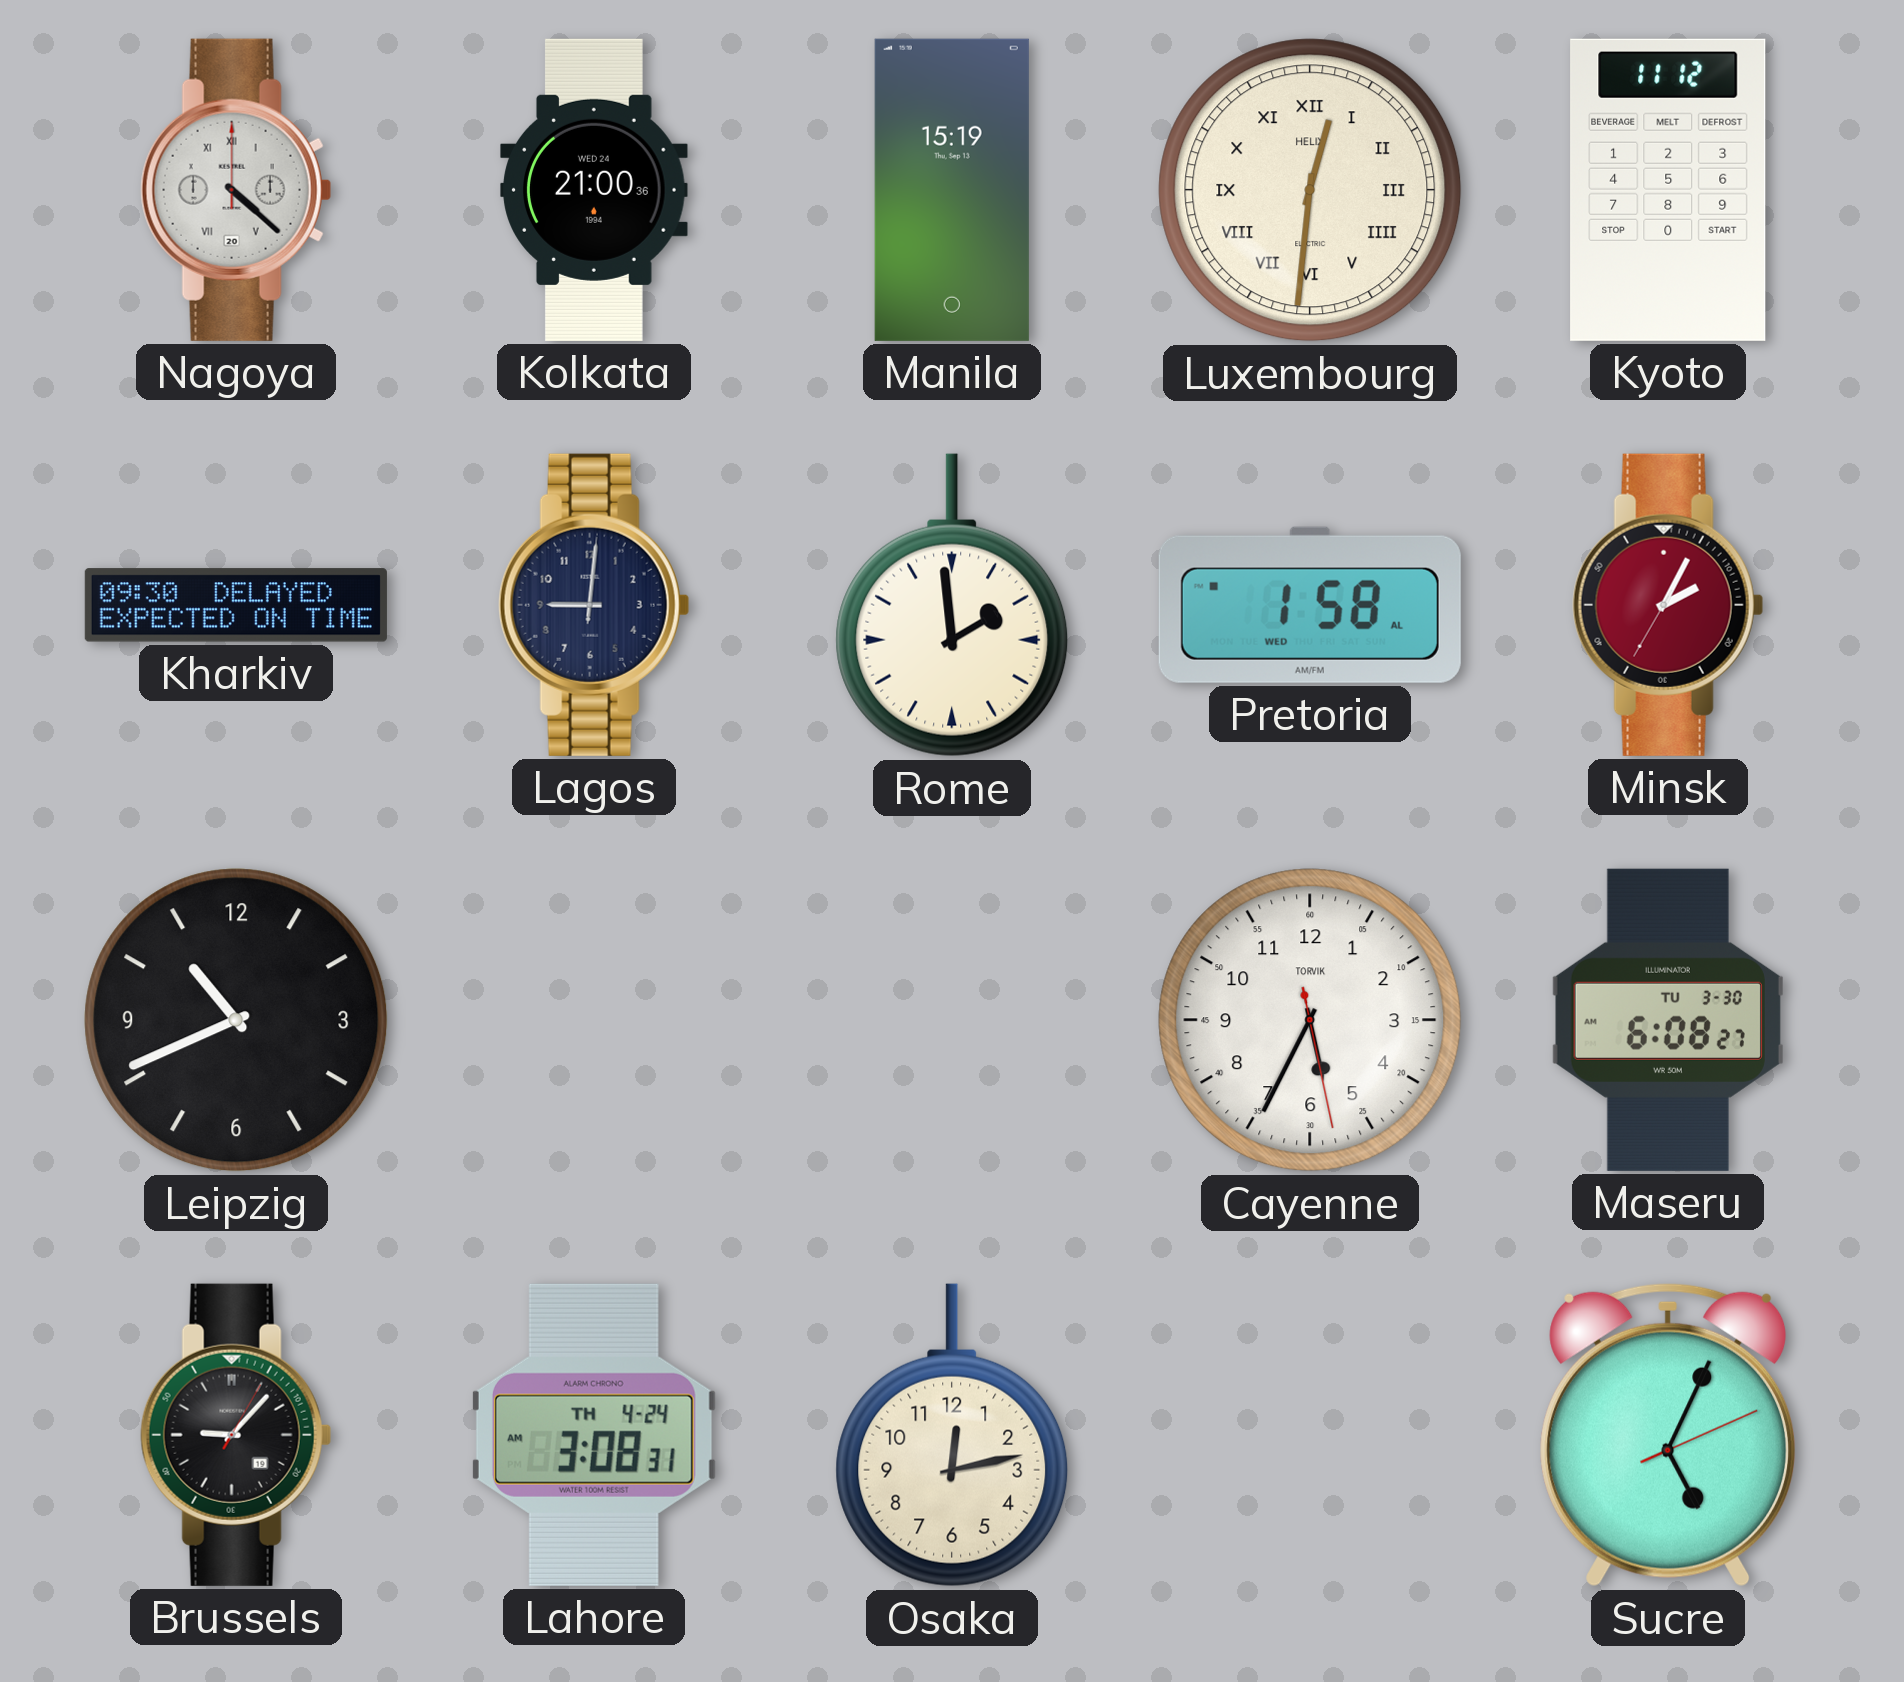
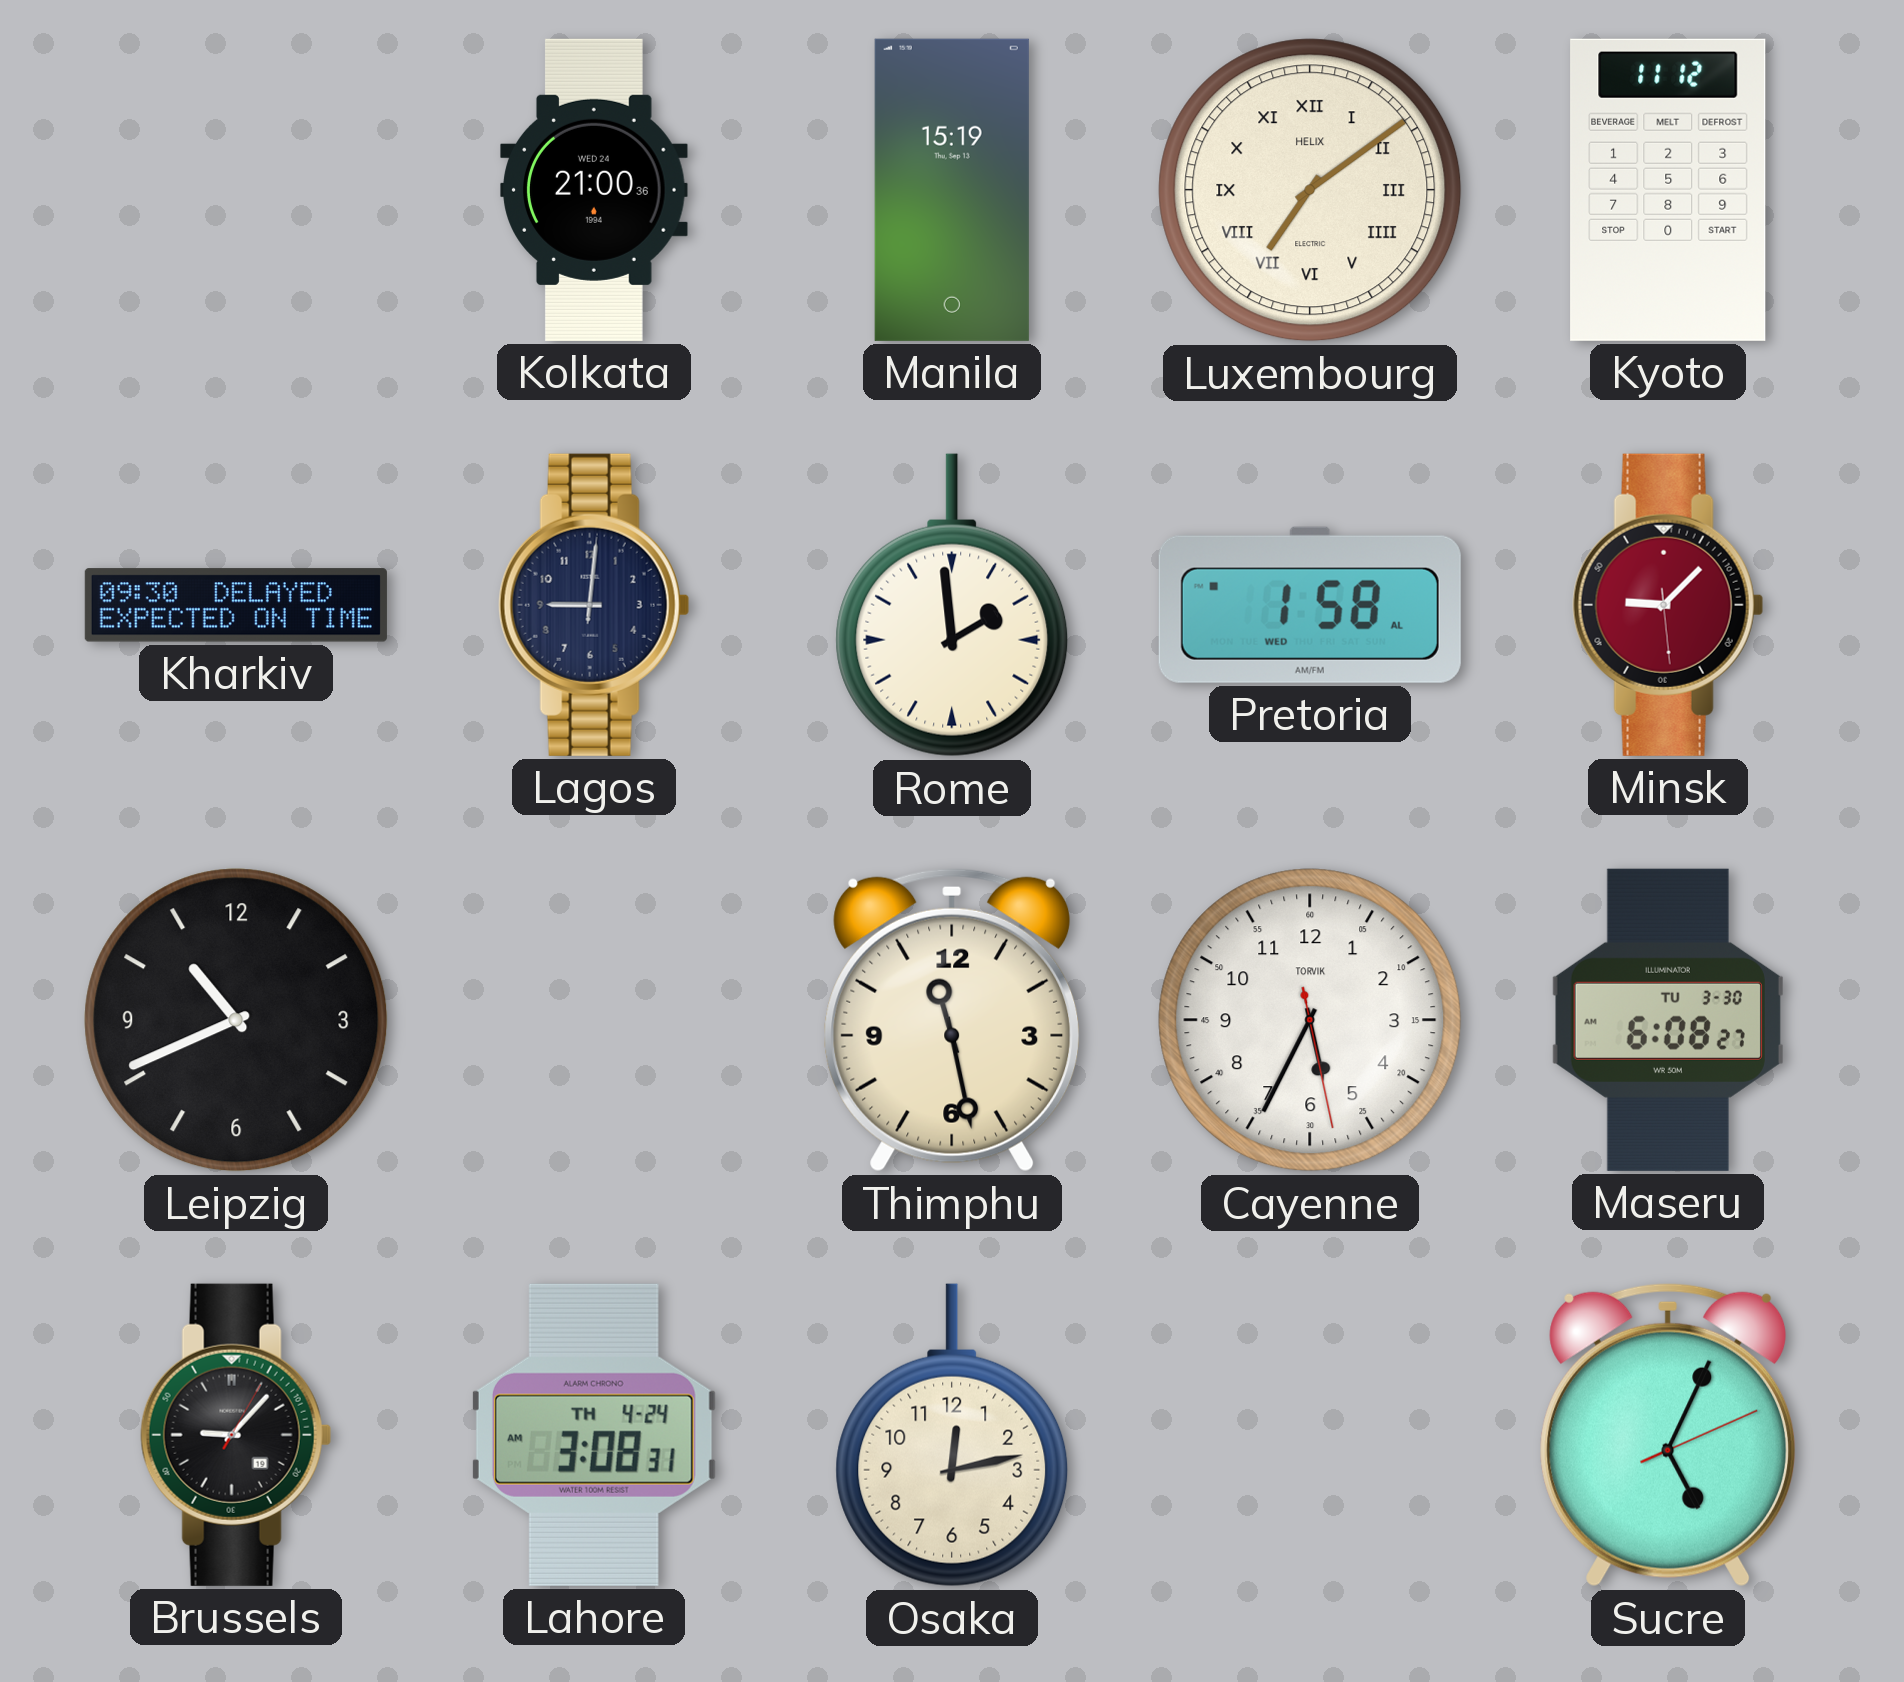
Nagoya: 4:22 -> none (236, 190)
Luxembourg: 12:31 -> 7:09 (1310, 190)
Minsk: 2:04 -> 9:07 (1668, 605)
Thimphu: none -> 11:28 (952, 1020)
